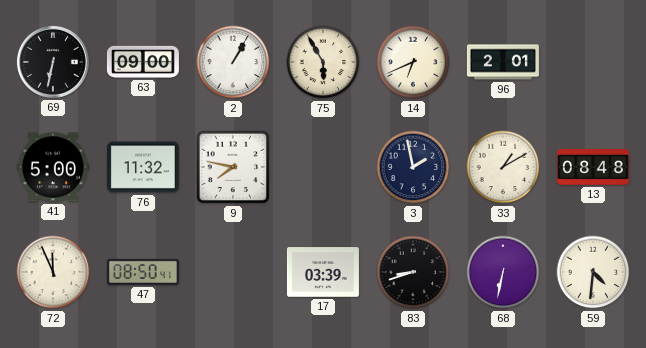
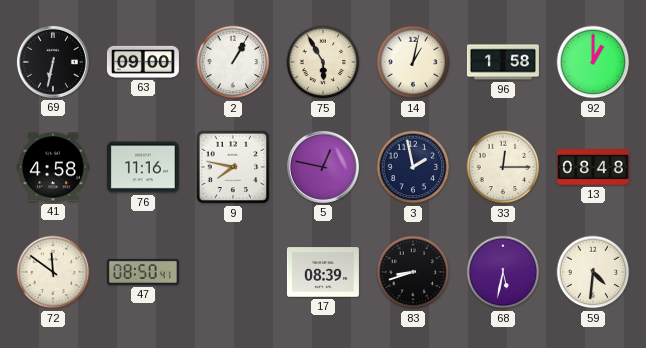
14: 6:41 -> 1:02 (413, 62)
96: 2:01 -> 1:58 (503, 62)
92: none -> 1:00 (593, 62)
41: 5:00 -> 4:58 (53, 167)
76: 11:32 -> 11:16 (143, 167)
5: none -> 12:47 (323, 167)
33: 1:10 -> 12:15 (503, 167)
72: 11:56 -> 11:51 (53, 272)
17: 03:39 -> 08:39 (323, 272)
68: 6:32 -> 5:32 (503, 272)
